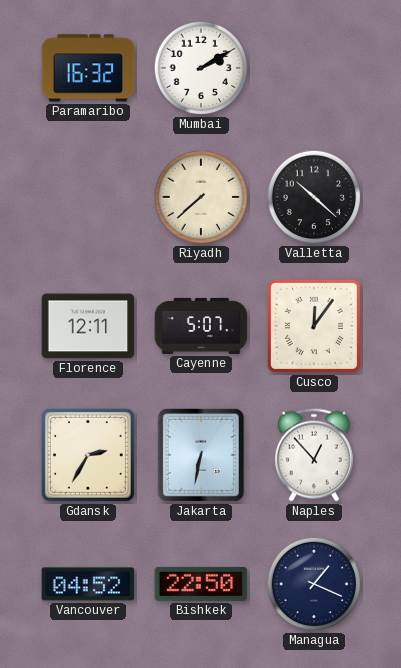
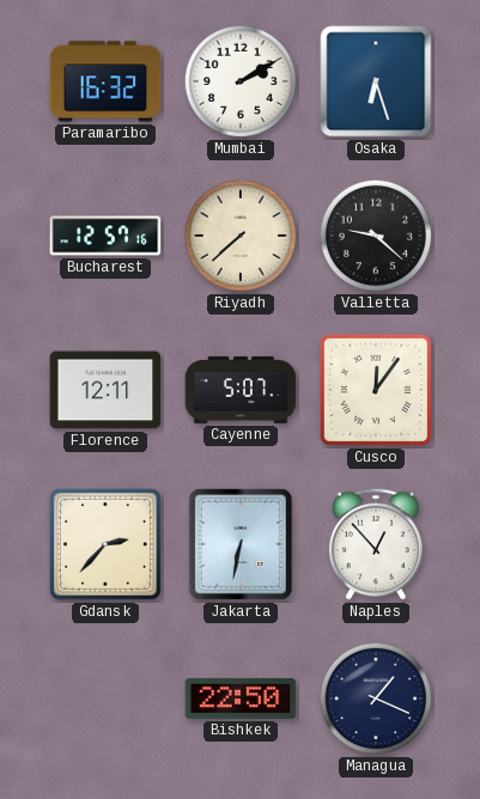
Osaka: none -> 6:27 (376, 81)
Bucharest: none -> 12:57 (105, 236)
Valletta: 10:22 -> 9:22 (376, 236)
Gdansk: 2:35 -> 2:37 (105, 544)
Vancouver: 04:52 -> none (88, 584)
